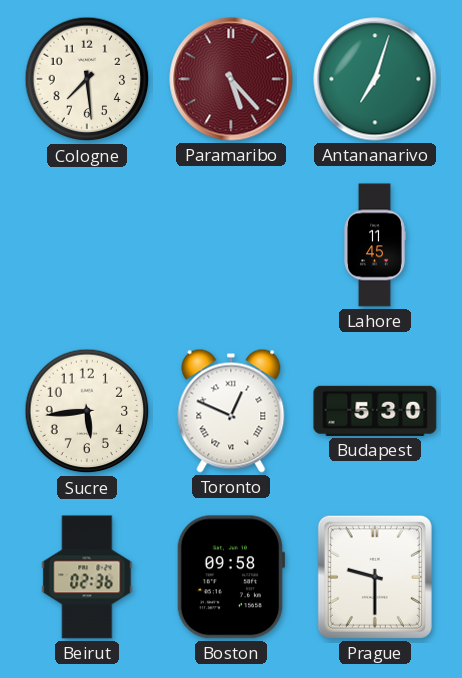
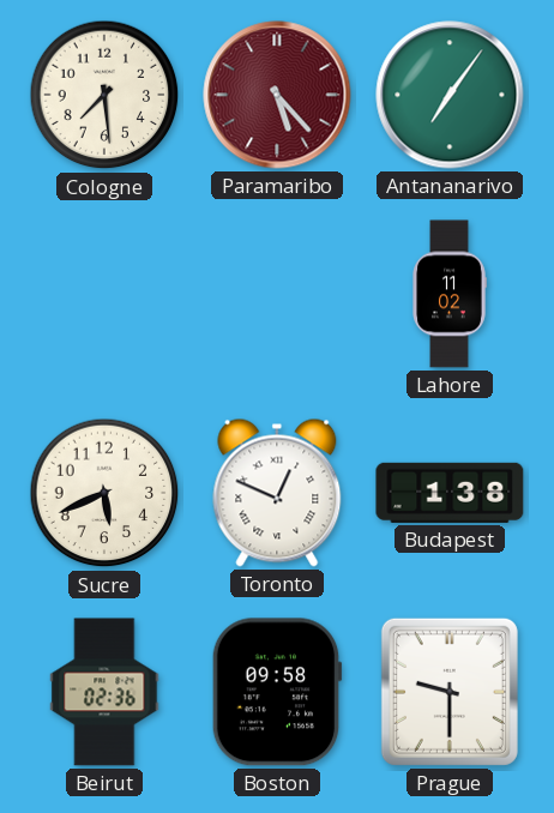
Antananarivo: 7:03 -> 7:06 (450, 95)
Lahore: 11:45 -> 11:02 (450, 294)
Sucre: 5:44 -> 5:41 (104, 493)
Budapest: 5:30 -> 1:38 (450, 493)
